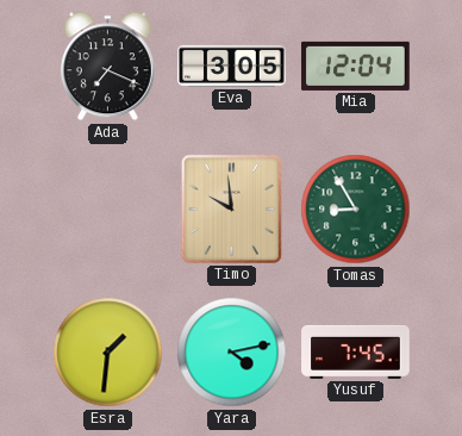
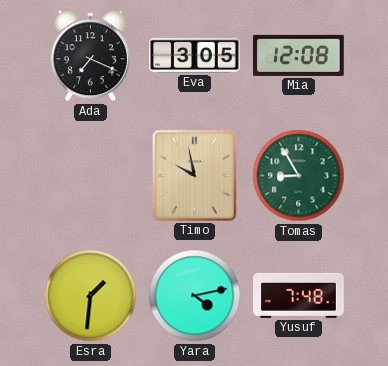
Mia: 12:04 -> 12:08 (299, 55)
Timo: 9:59 -> 9:58 (194, 175)
Yusuf: 7:45 -> 7:48 (299, 295)
